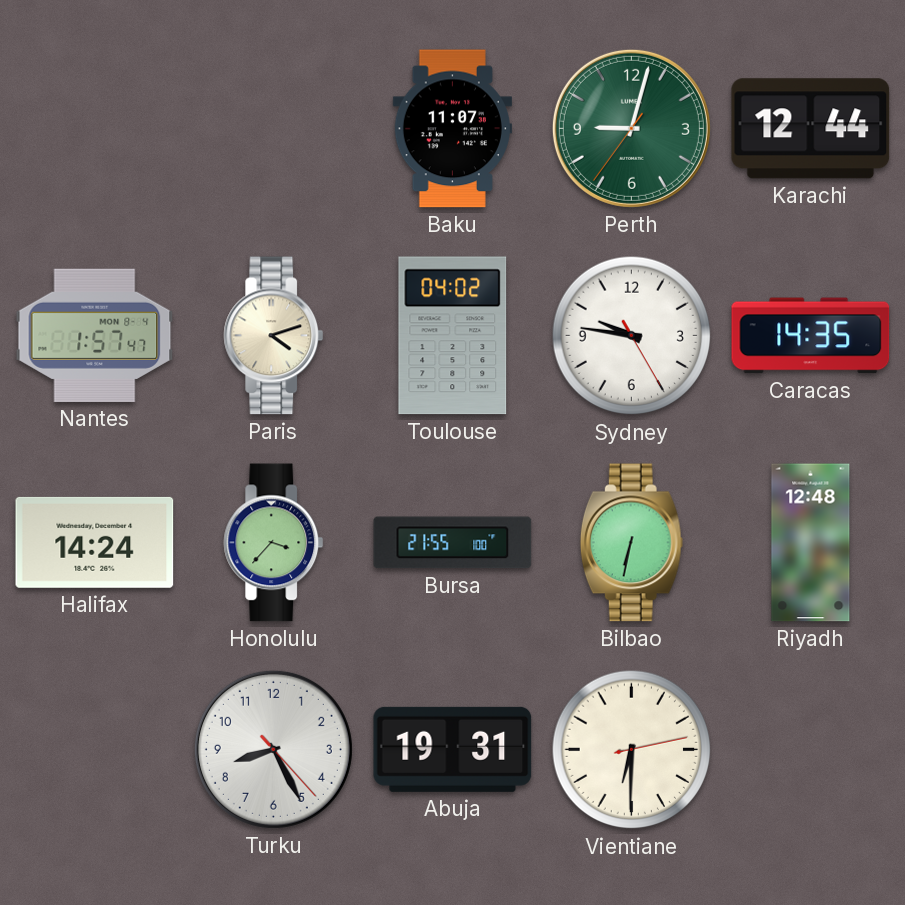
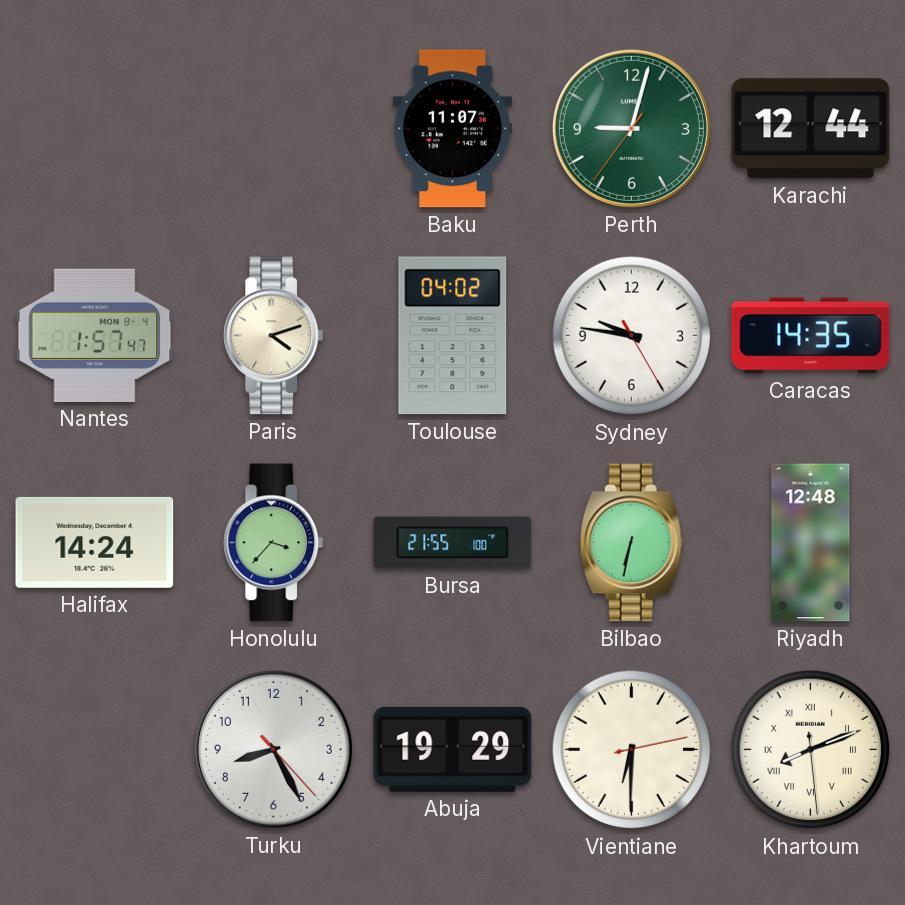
Abuja: 19:31 -> 19:29 (453, 749)
Khartoum: none -> 8:11 (811, 750)
